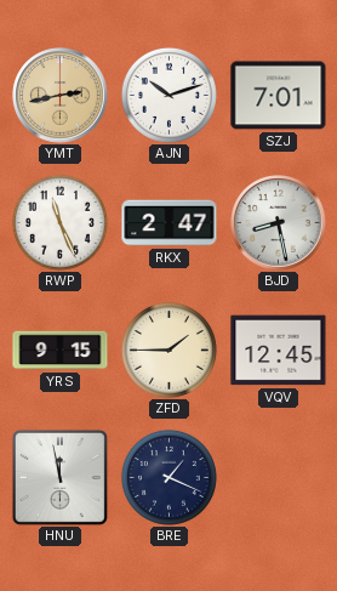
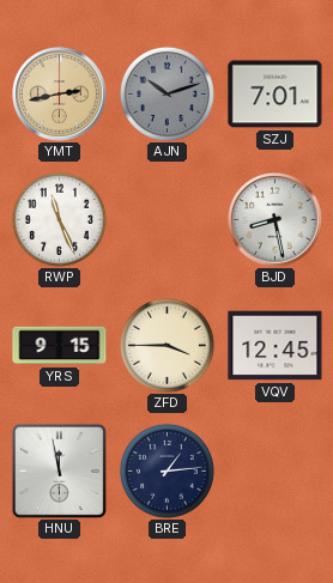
AJN dial: white -> grey (166, 93)
RKX: 2:47 -> none (170, 223)
ZFD: 1:45 -> 3:45 (166, 345)
BRE: 1:19 -> 1:14 (166, 470)
